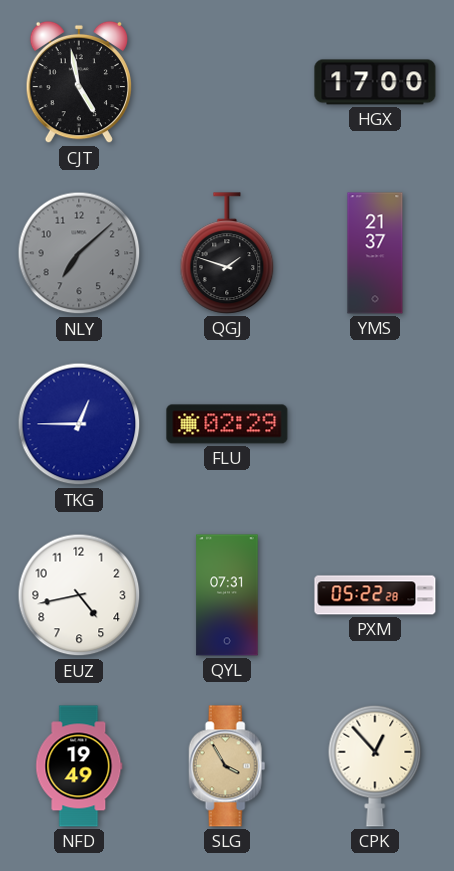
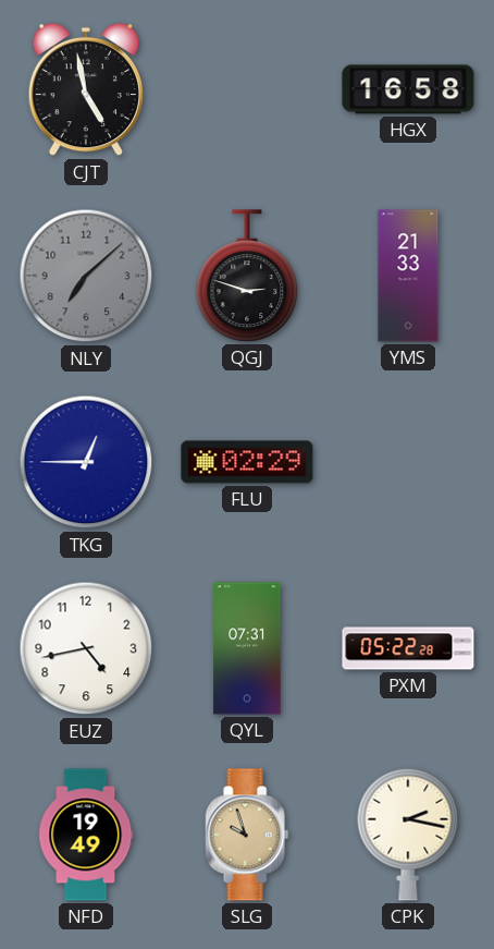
HGX: 17:00 -> 16:58 (408, 89)
QGJ: 1:48 -> 2:48 (247, 276)
YMS: 21:37 -> 21:33 (408, 276)
SLG: 3:55 -> 9:57 (247, 835)
CPK: 12:53 -> 2:17 (408, 835)
